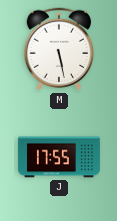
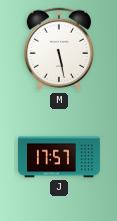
J: 17:55 -> 17:57 (59, 157)
